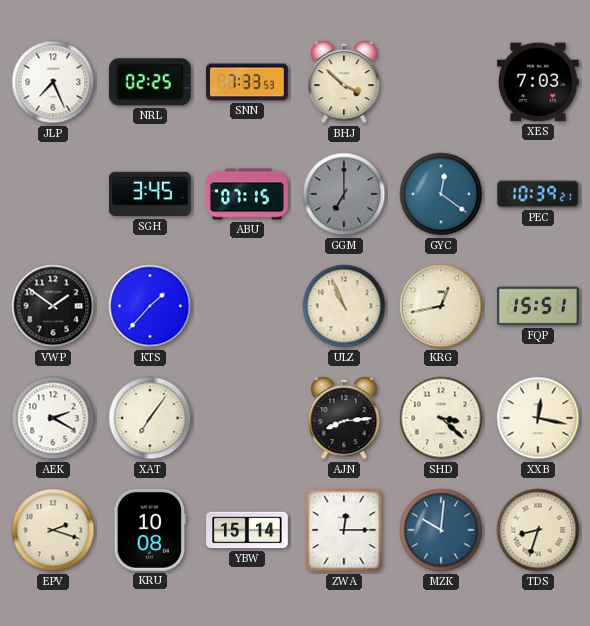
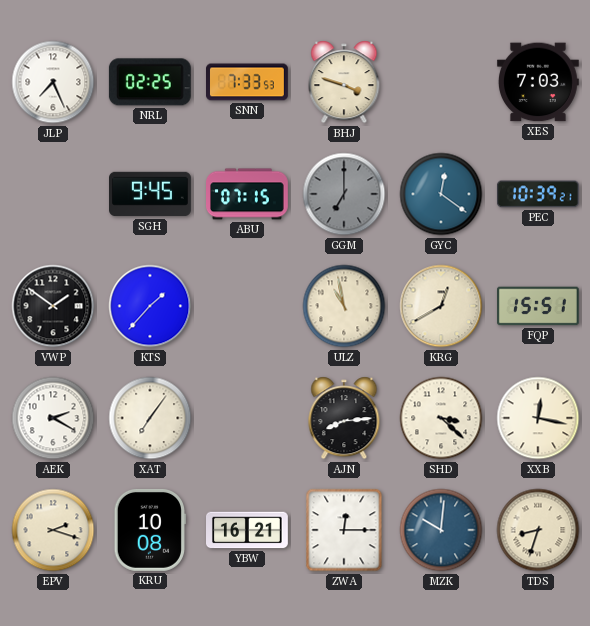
BHJ: 3:52 -> 3:48 (344, 82)
SGH: 3:45 -> 9:45 (151, 194)
ULZ: 10:56 -> 10:58 (344, 306)
KRG: 12:43 -> 12:40 (441, 306)
YBW: 15:14 -> 16:21 (248, 530)
